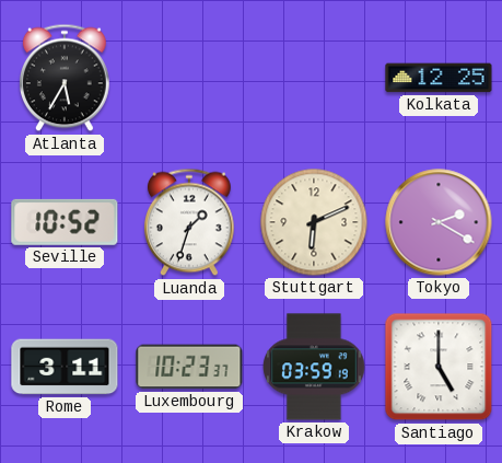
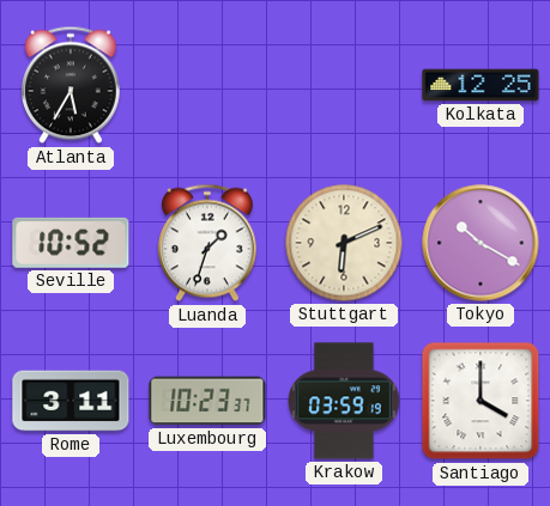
Tokyo: 2:20 -> 10:20 (481, 243)
Santiago: 5:00 -> 4:00 (481, 401)
